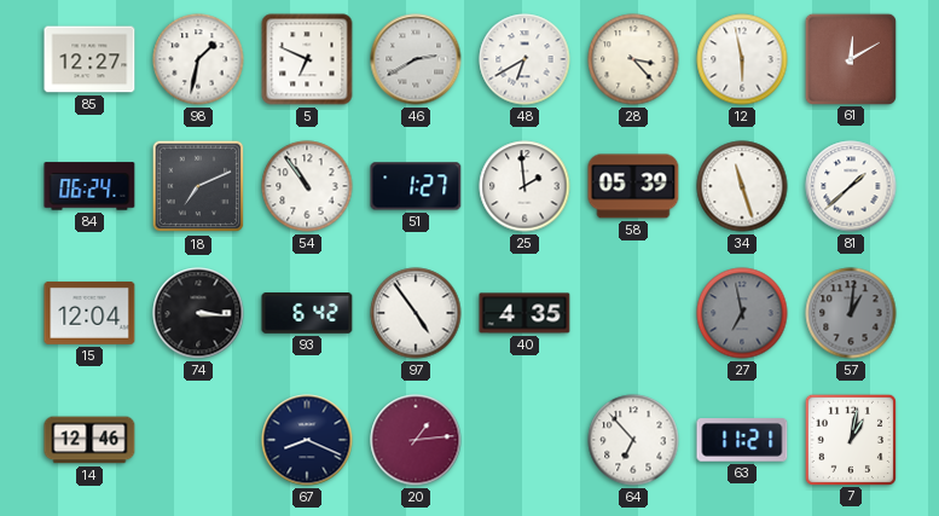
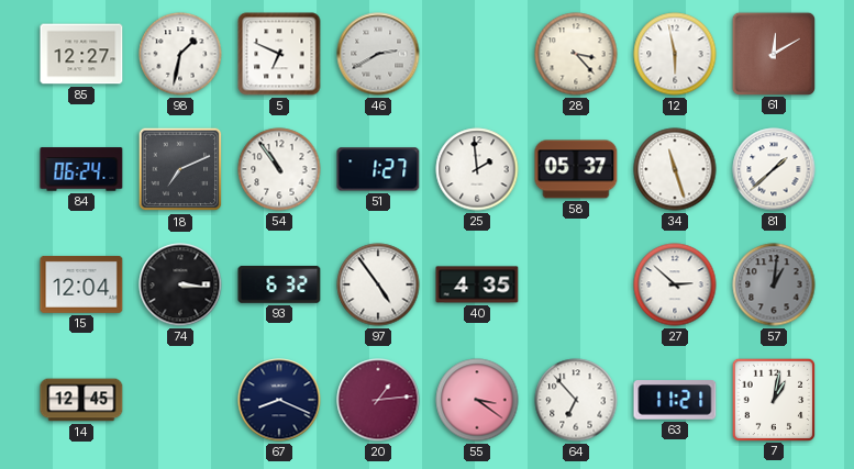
48: 6:40 -> none (524, 59)
58: 05:39 -> 05:37 (576, 169)
93: 6:42 -> 6:32 (279, 286)
27: 6:58 -> 2:52 (675, 284)
27 dial: grey -> white (675, 284)
14: 12:46 -> 12:45 (81, 400)
55: none -> 3:21 (477, 400)
